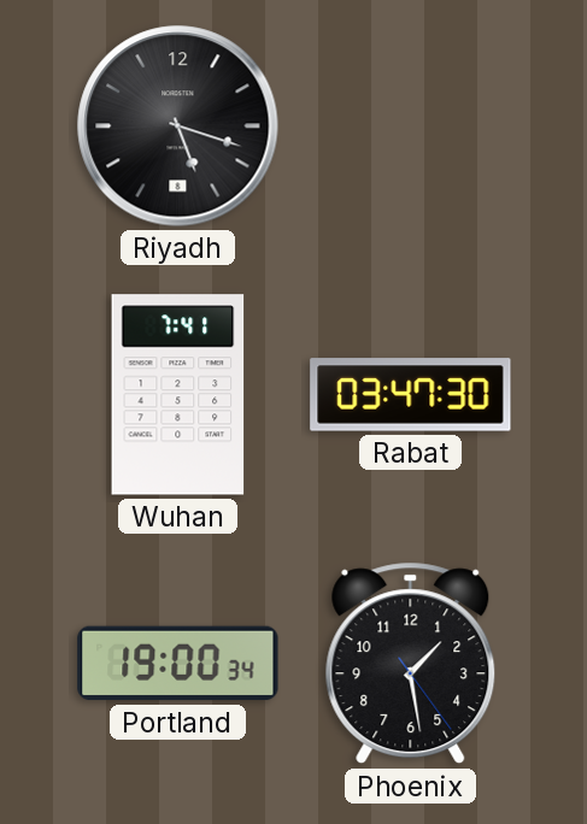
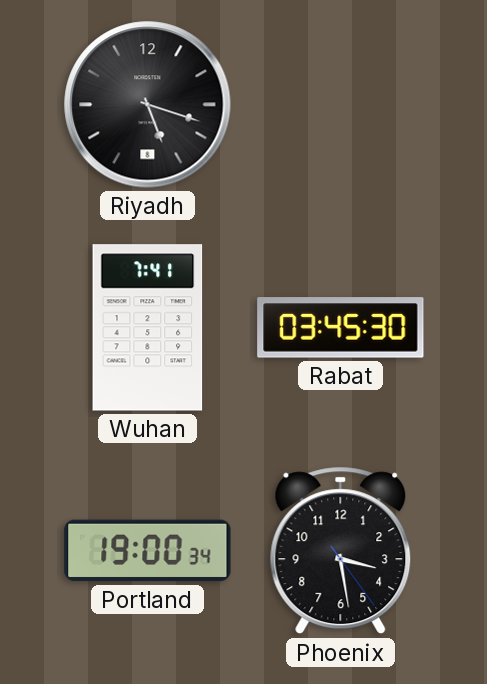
Rabat: 03:47 -> 03:45 (341, 328)
Phoenix: 1:28 -> 3:28 (341, 551)
